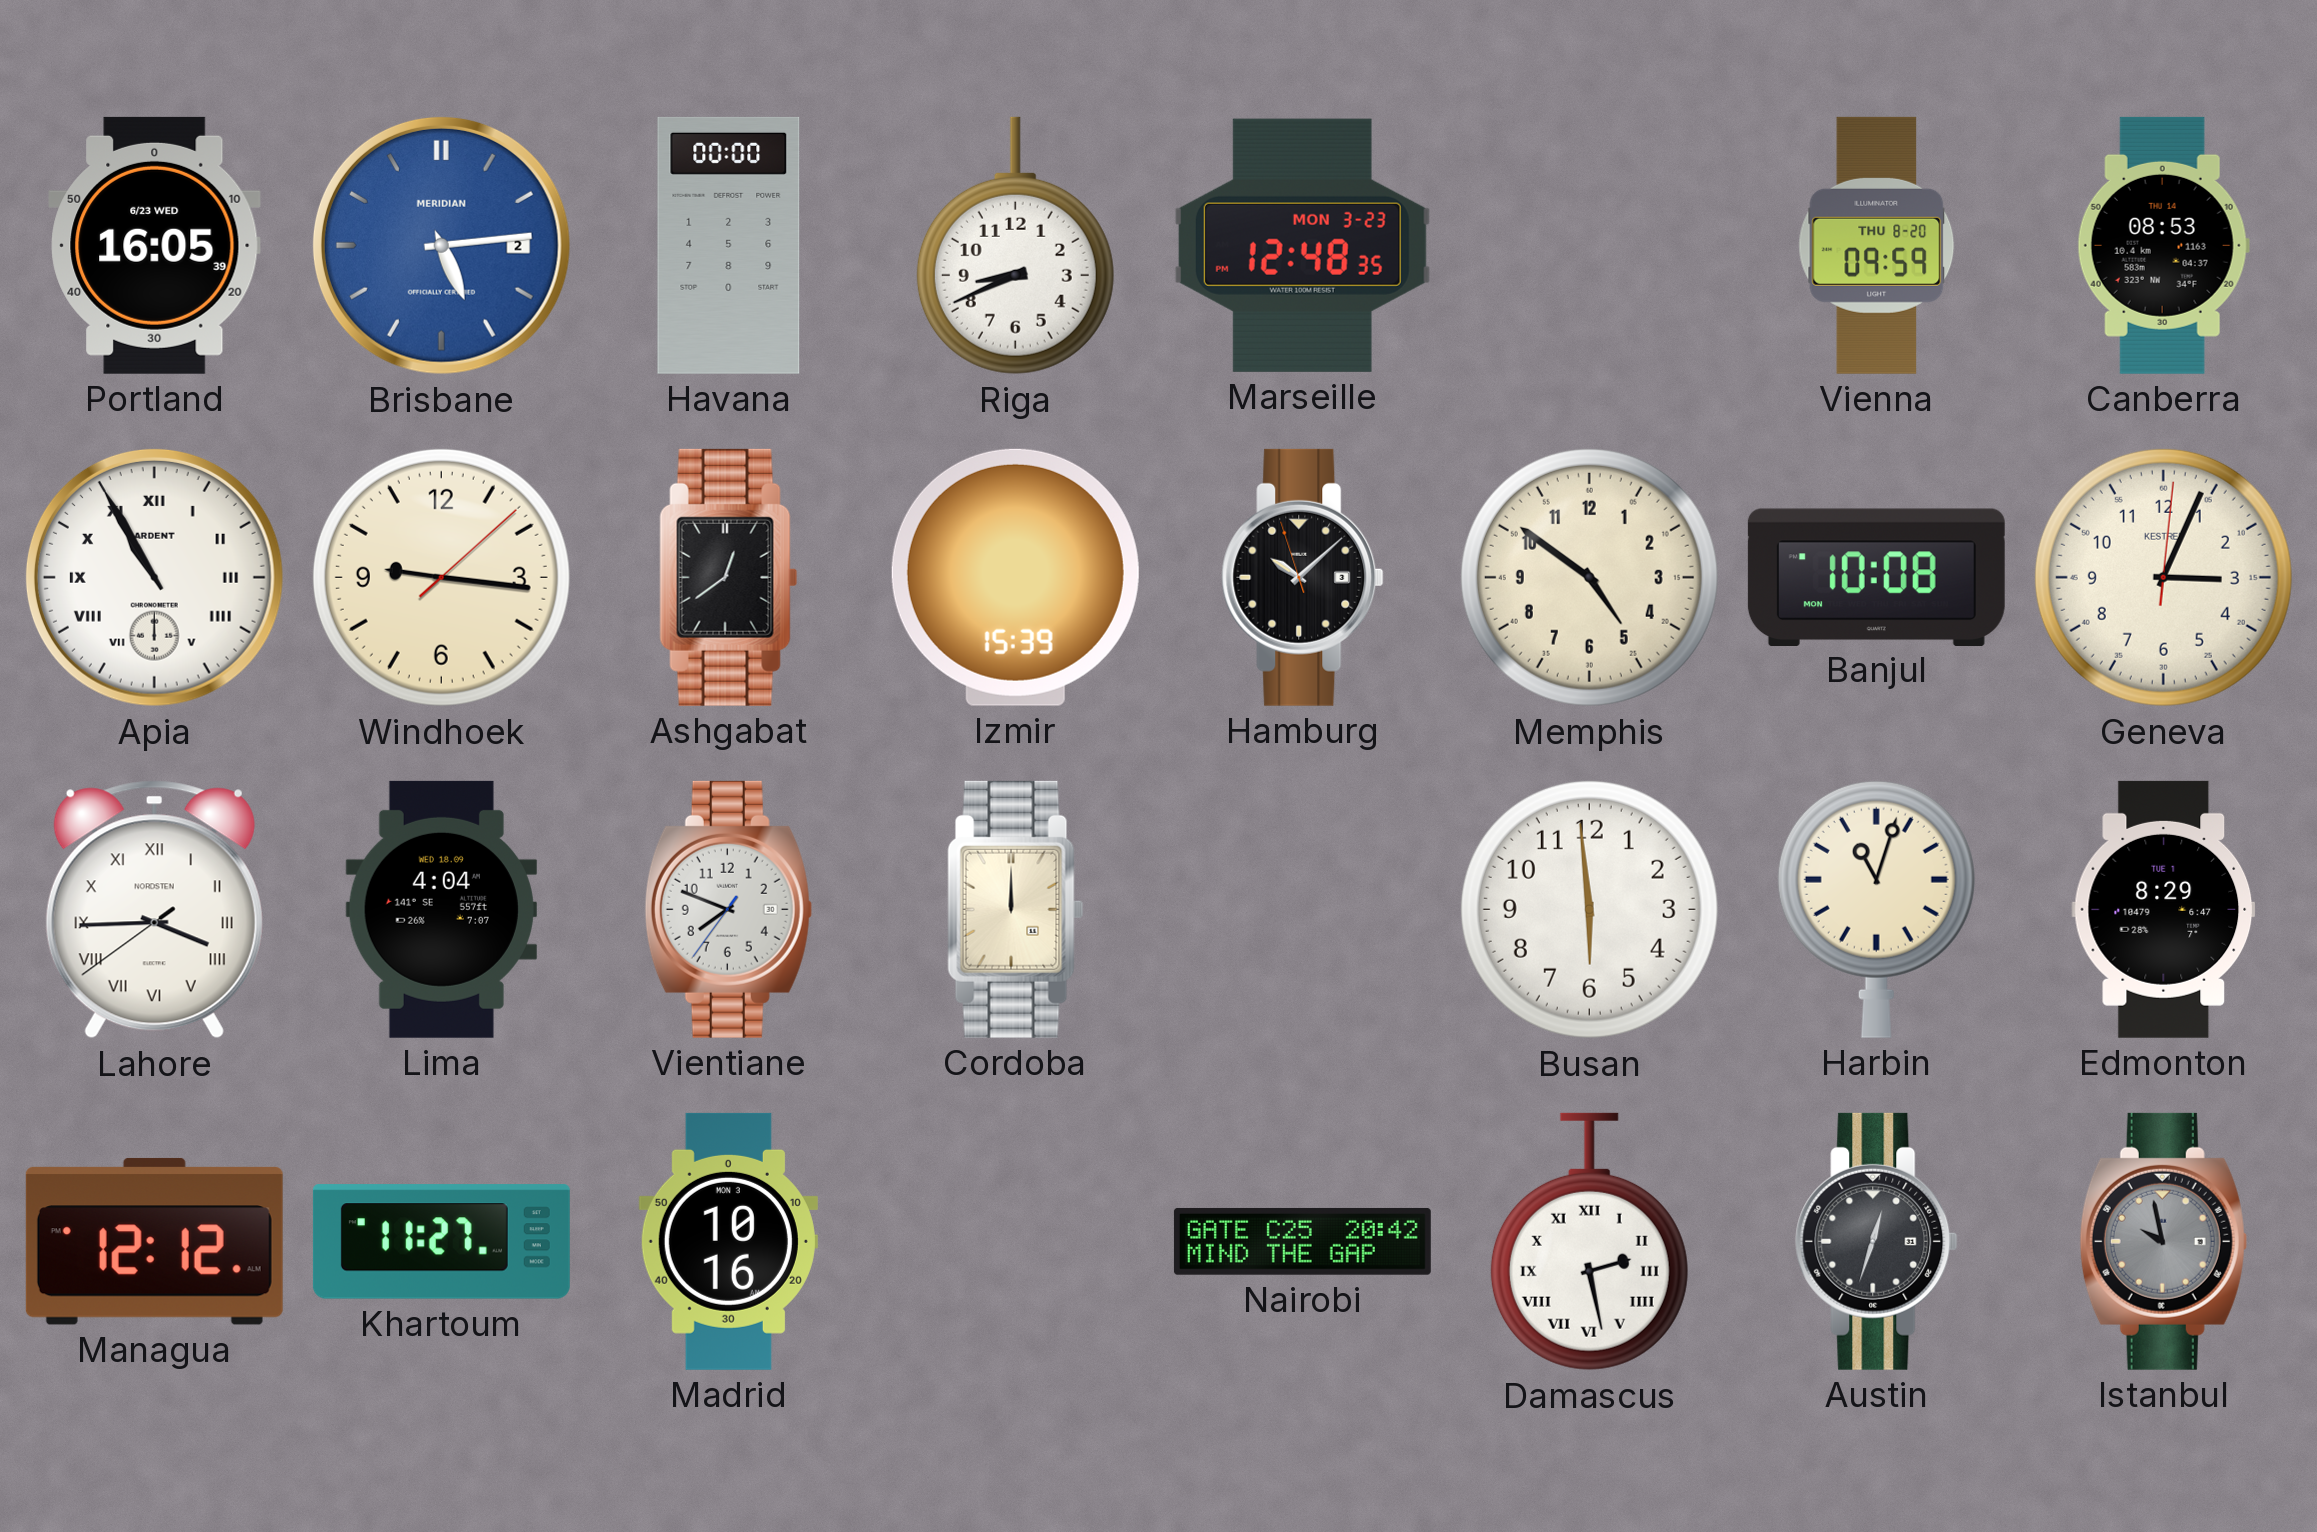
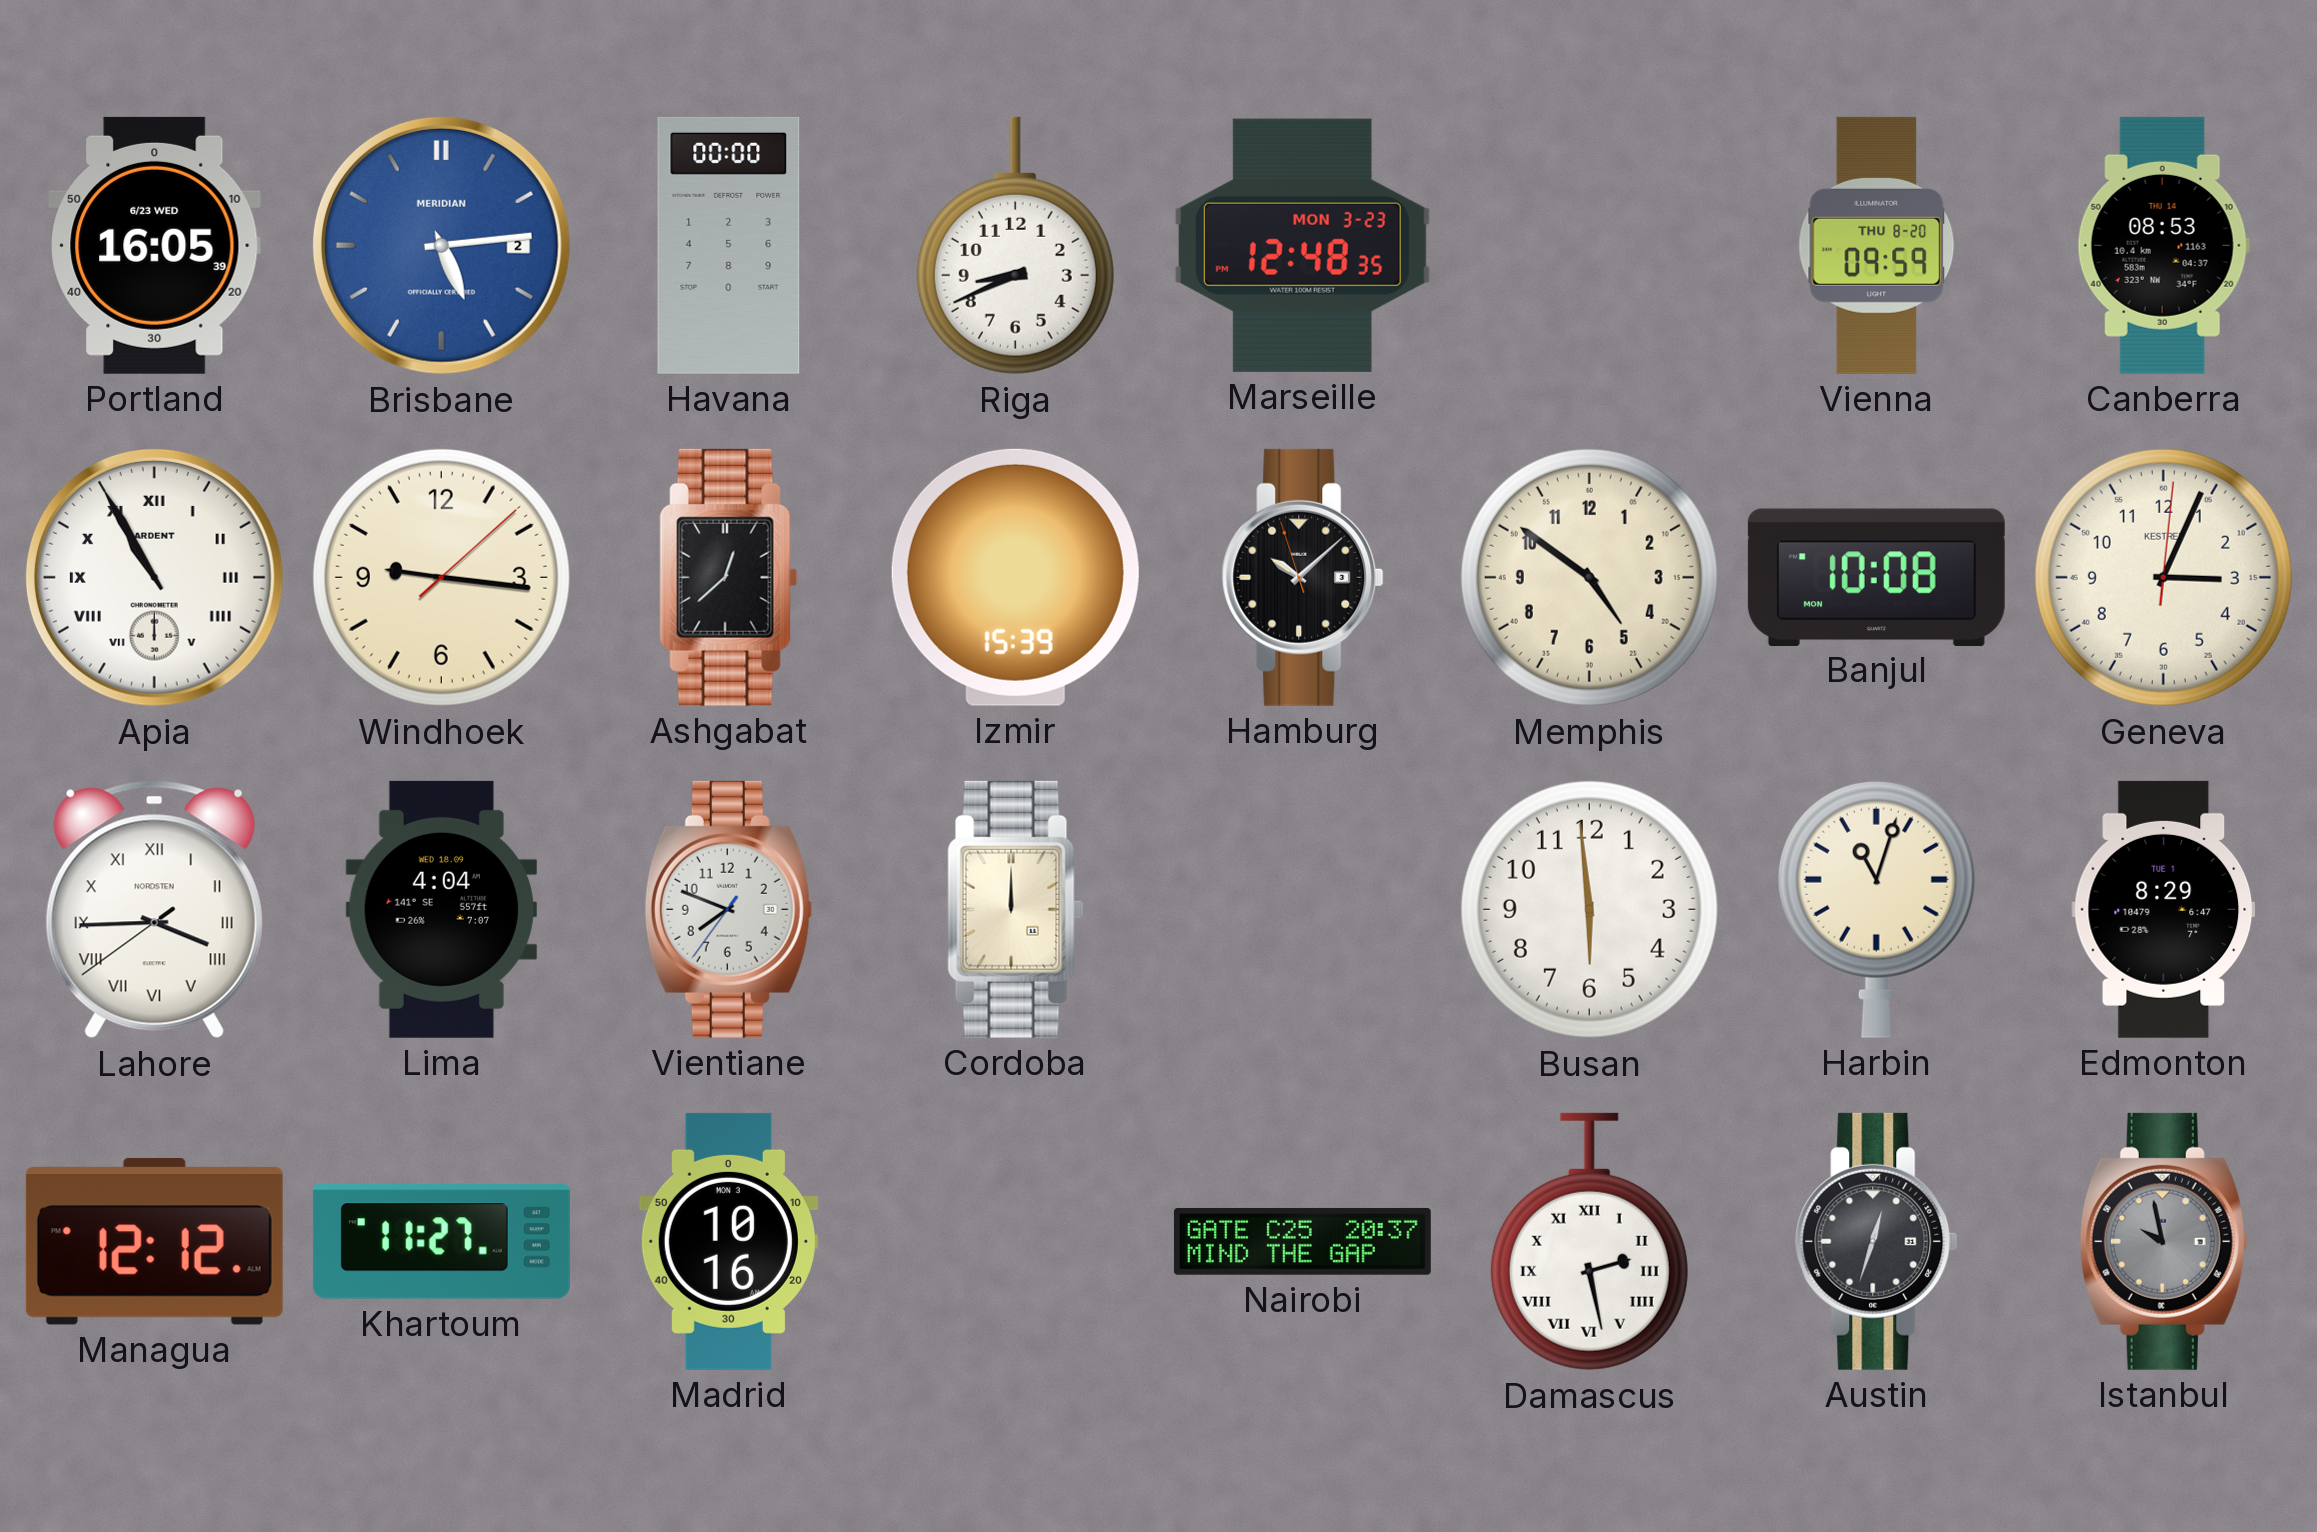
Ashgabat: 12:39 -> 12:38 (729, 577)
Nairobi: 20:42 -> 20:37 (1302, 1241)
